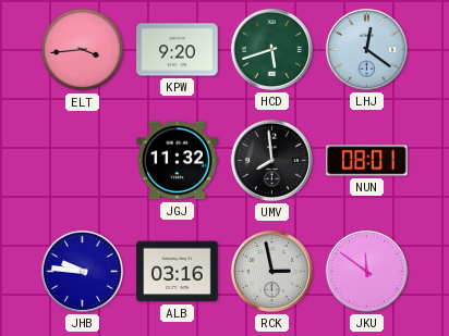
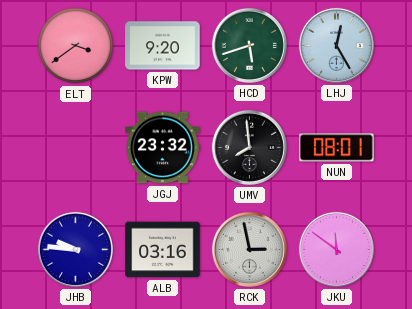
ELT: 3:44 -> 3:39 (76, 46)
LHJ: 12:21 -> 12:25 (336, 45)
JGJ: 11:32 -> 23:32 (163, 148)
